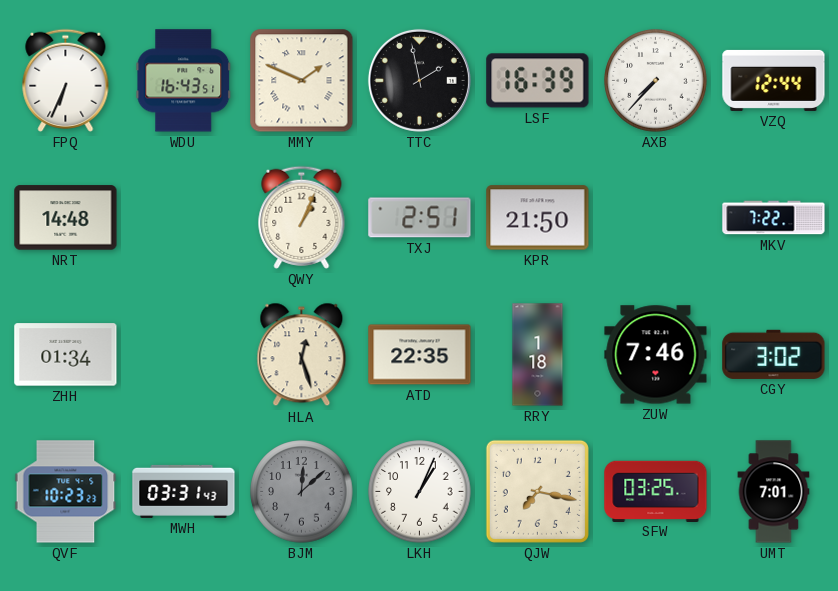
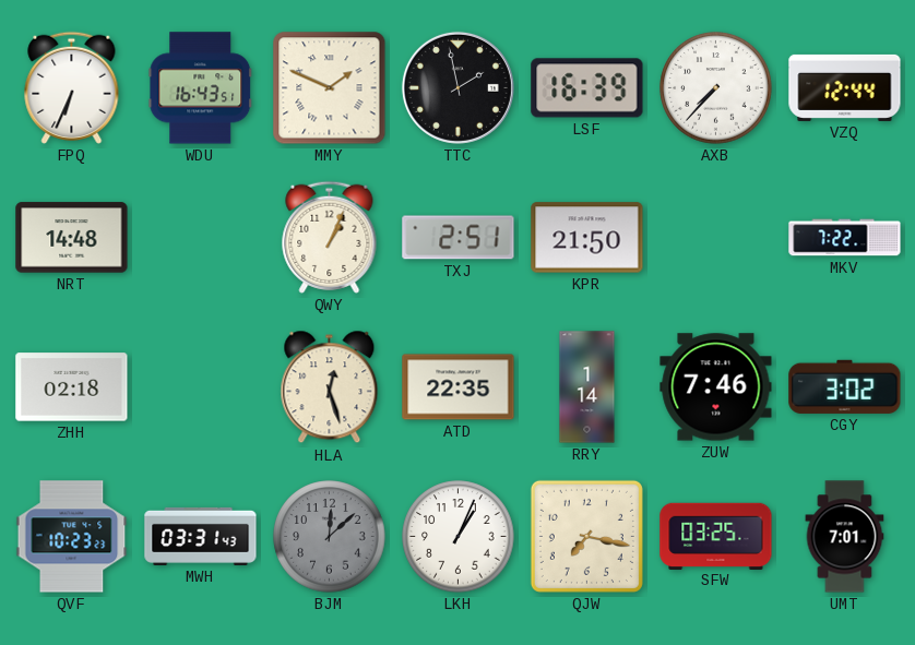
ZHH: 01:34 -> 02:18 (72, 387)
RRY: 1:18 -> 1:14 (587, 387)
